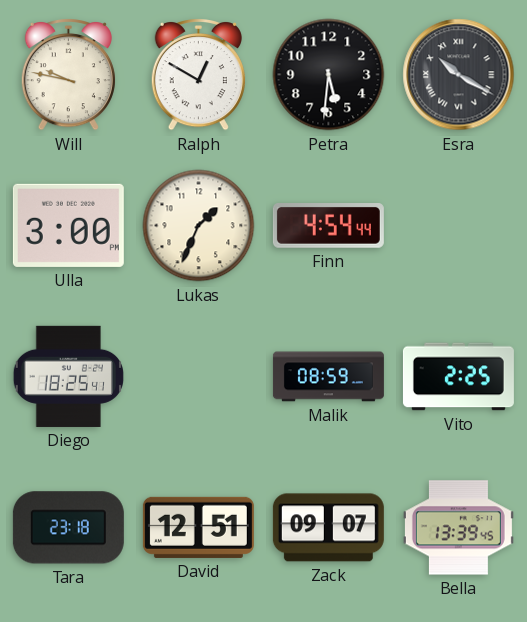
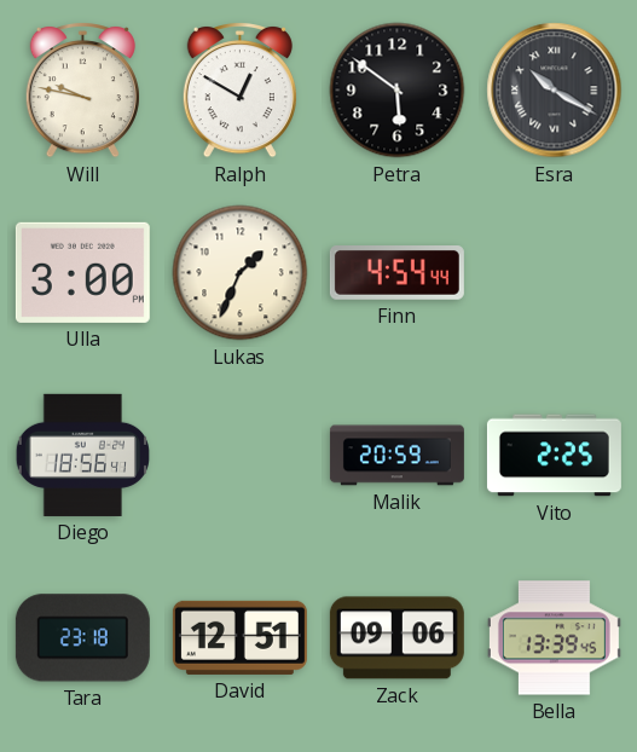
Petra: 5:31 -> 5:51 (398, 91)
Diego: 18:25 -> 18:56 (82, 455)
Malik: 08:59 -> 20:59 (396, 456)
Zack: 09:07 -> 09:06 (396, 638)
